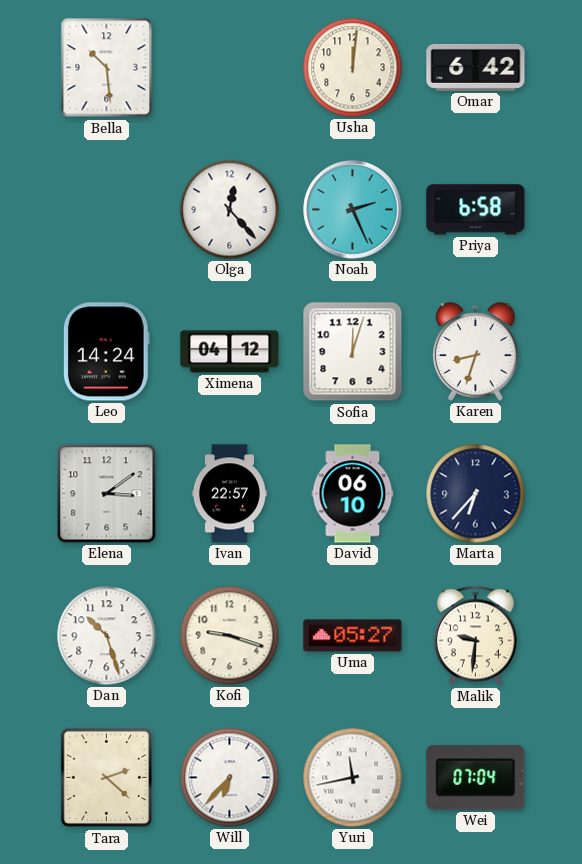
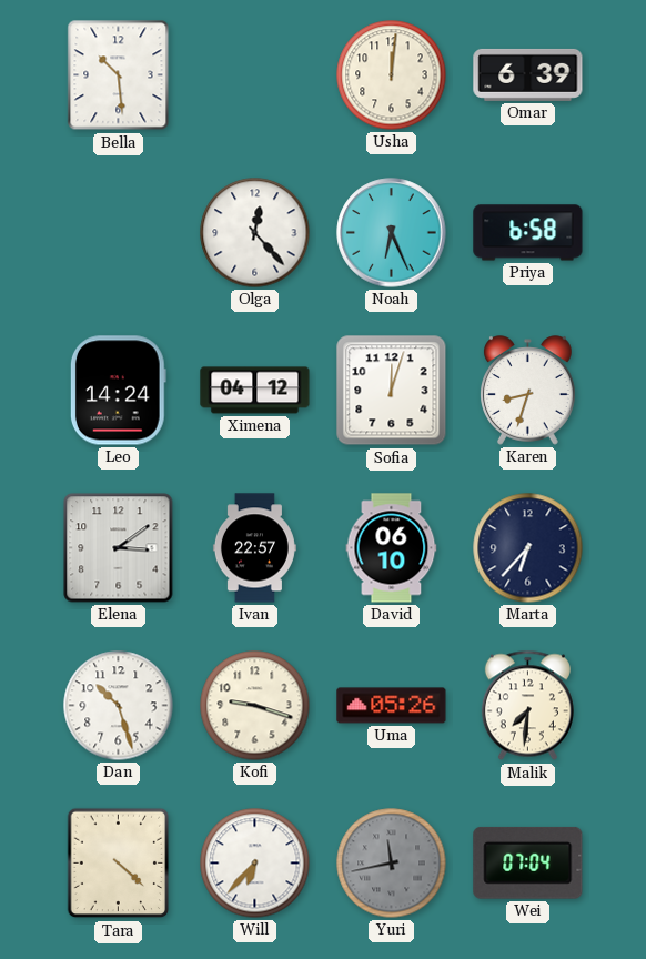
Omar: 6:42 -> 6:39 (528, 74)
Noah: 2:26 -> 6:26 (392, 233)
Uma: 05:27 -> 05:26 (392, 706)
Malik: 9:31 -> 7:31 (527, 706)
Tara: 2:22 -> 4:22 (119, 864)
Yuri dial: white -> grey (392, 864)
